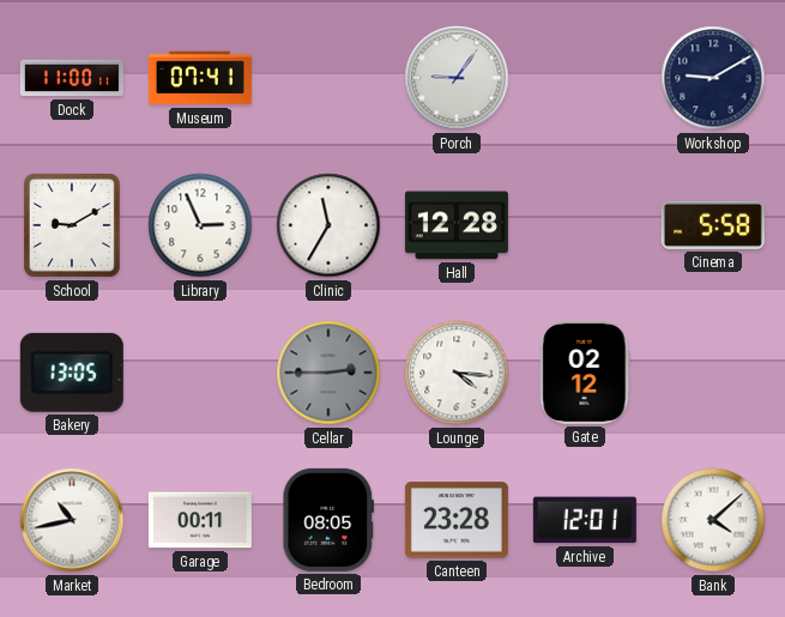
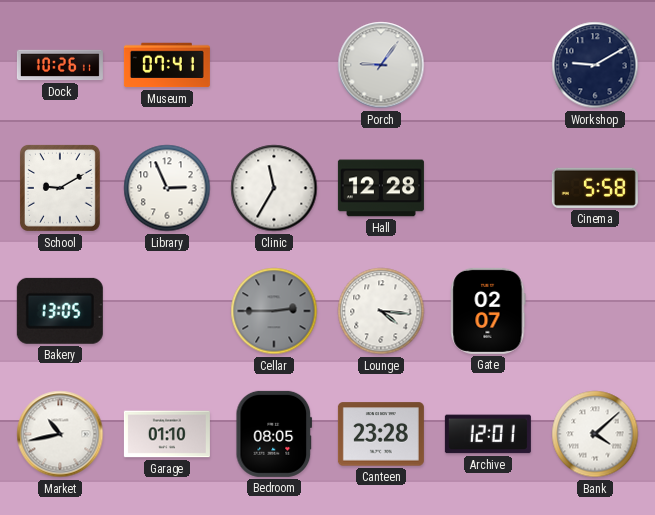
Dock: 11:00 -> 10:26 (60, 65)
Gate: 02:12 -> 02:07 (488, 311)
Garage: 00:11 -> 01:10 (167, 434)
